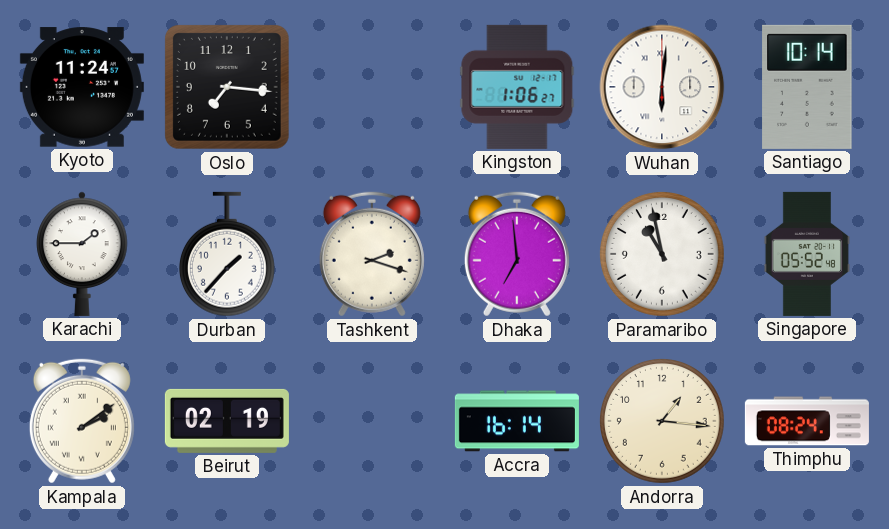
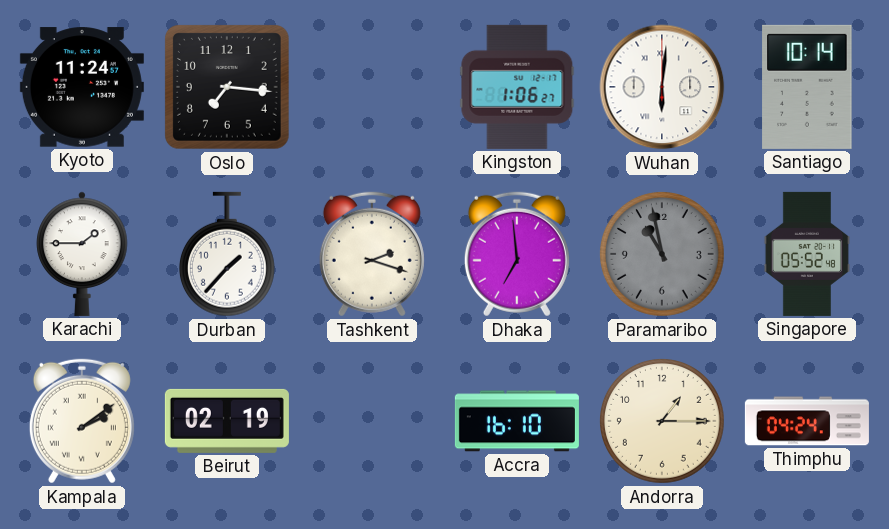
Paramaribo dial: white -> grey (663, 255)
Accra: 16:14 -> 16:10 (517, 421)
Andorra: 1:16 -> 1:15 (663, 422)
Thimphu: 08:24 -> 04:24 (807, 421)
